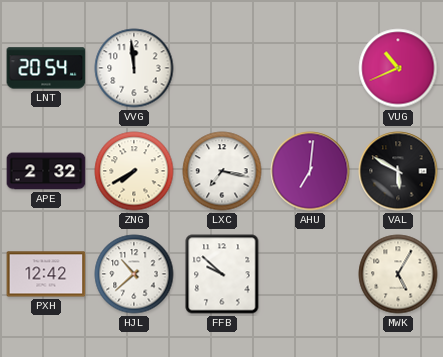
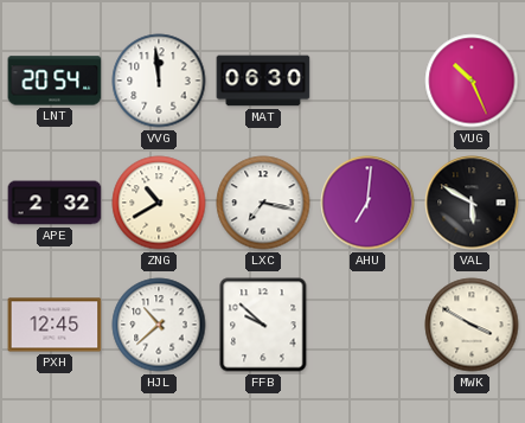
MAT: none -> 06:30 (263, 81)
VUG: 10:41 -> 10:26 (472, 81)
ZNG: 7:40 -> 10:40 (159, 203)
PXH: 12:42 -> 12:45 (55, 325)
MWK: 5:05 -> 3:50 (472, 325)
